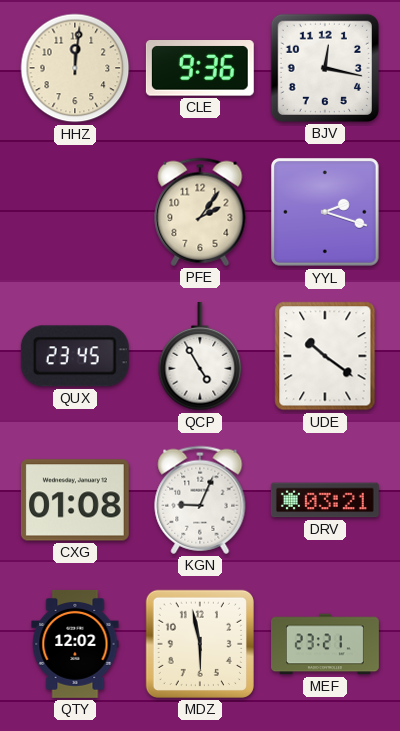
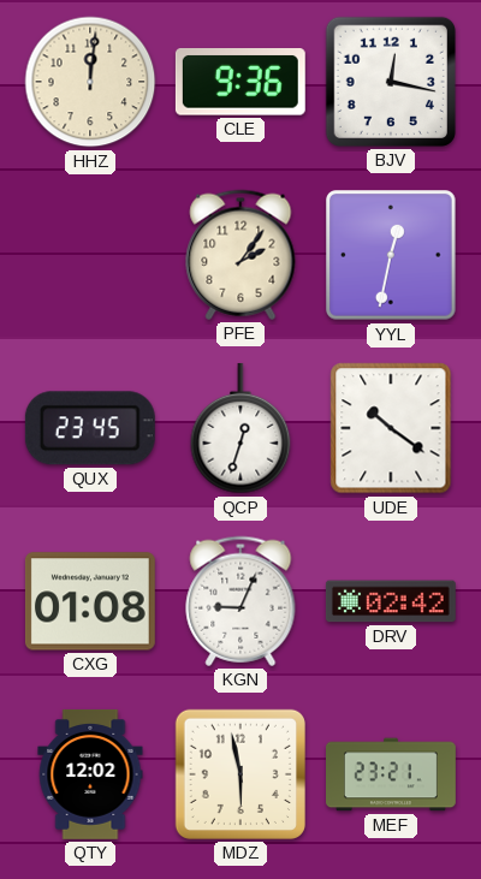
YYL: 2:18 -> 12:32 (392, 256)
QCP: 4:55 -> 12:33 (240, 428)
DRV: 03:21 -> 02:42 (391, 601)
